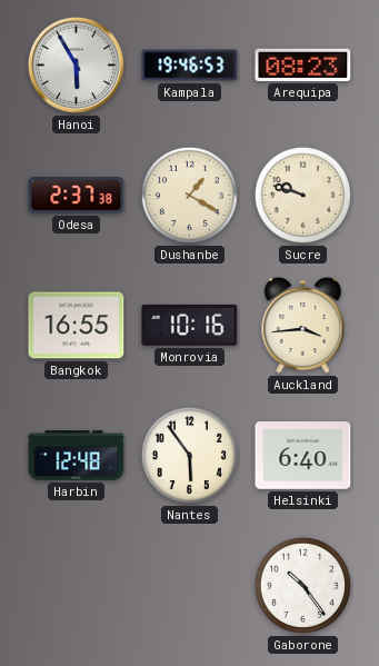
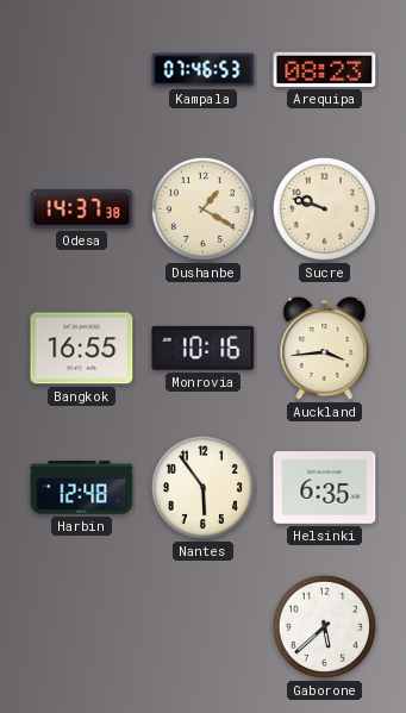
Hanoi: 5:55 -> none (76, 64)
Kampala: 19:46 -> 07:46 (204, 70)
Odesa: 2:37 -> 14:37 (82, 209)
Helsinki: 6:40 -> 6:35 (325, 488)
Gaborone: 10:24 -> 5:38 (324, 626)
